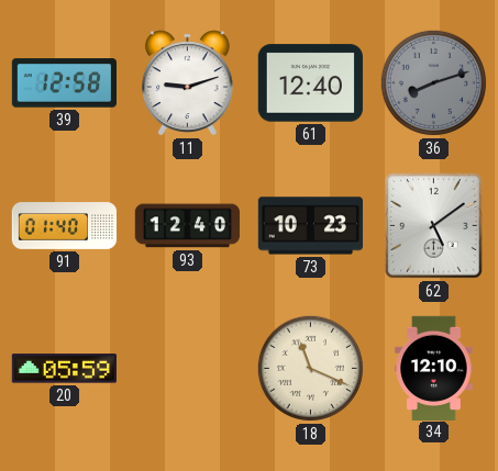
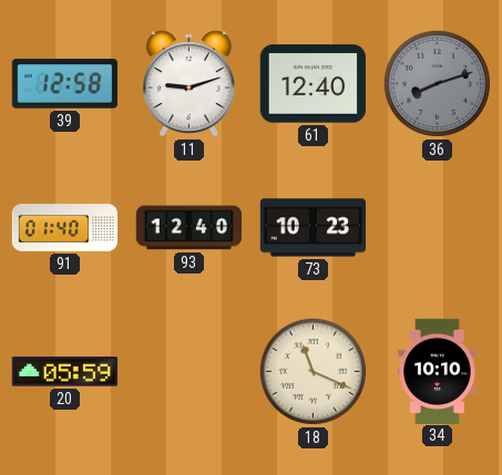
62: 5:09 -> none (434, 226)
34: 12:10 -> 10:10 (438, 371)
